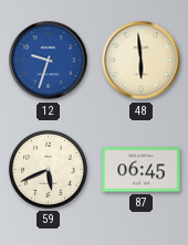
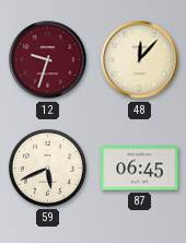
12 dial: blue -> burgundy (48, 60)
48: 5:59 -> 12:07 (140, 60)
